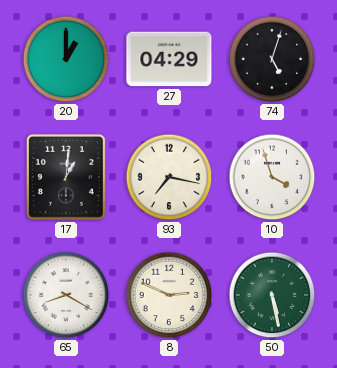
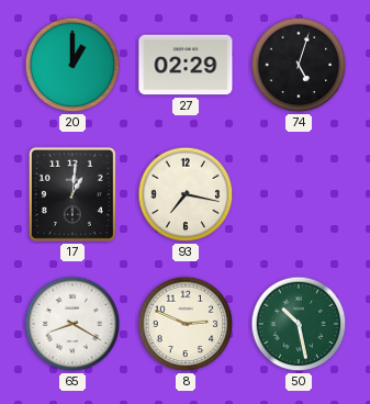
27: 04:29 -> 02:29 (186, 65)
10: 3:57 -> none (272, 177)
50: 5:28 -> 10:28 (299, 324)
